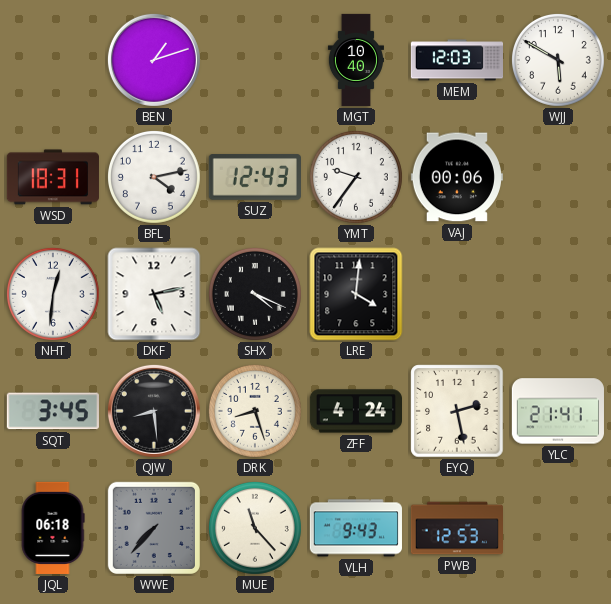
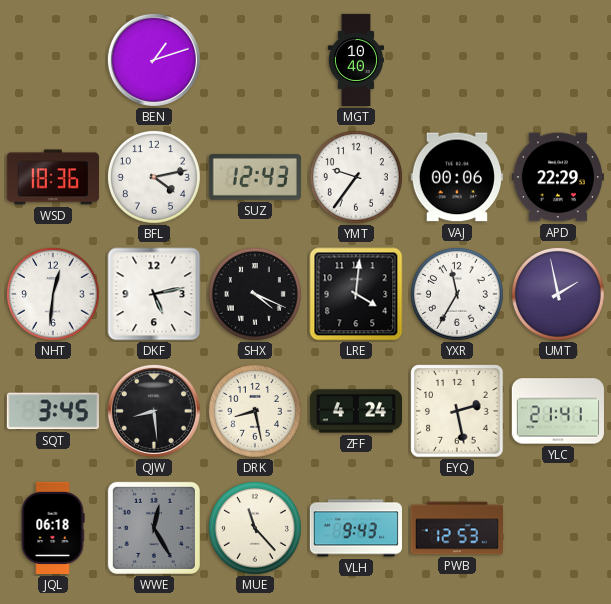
MEM: 12:03 -> none (456, 60)
WJJ: 5:50 -> none (558, 60)
WSD: 18:31 -> 18:36 (53, 177)
APD: none -> 22:29 (558, 177)
YXR: none -> 11:35 (457, 294)
UMT: none -> 1:58 (558, 294)
DRK: 8:27 -> 8:28 (255, 411)
WWE: 7:37 -> 12:25 (154, 528)
